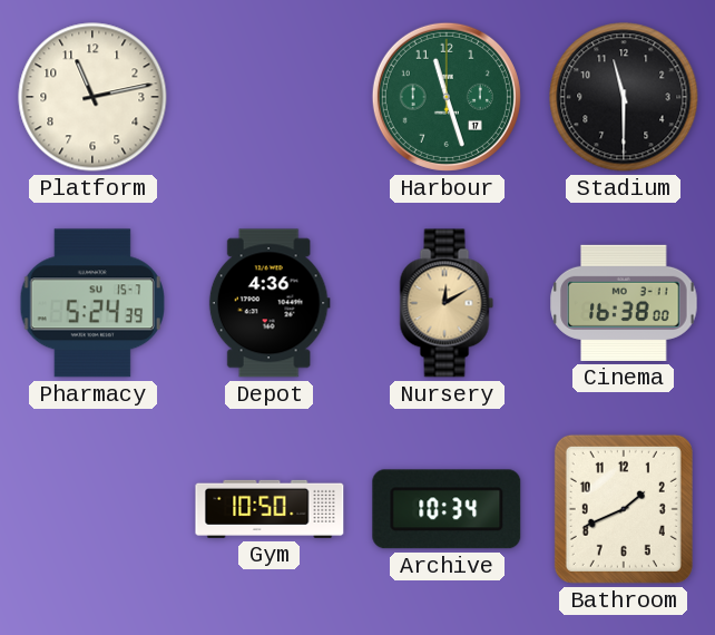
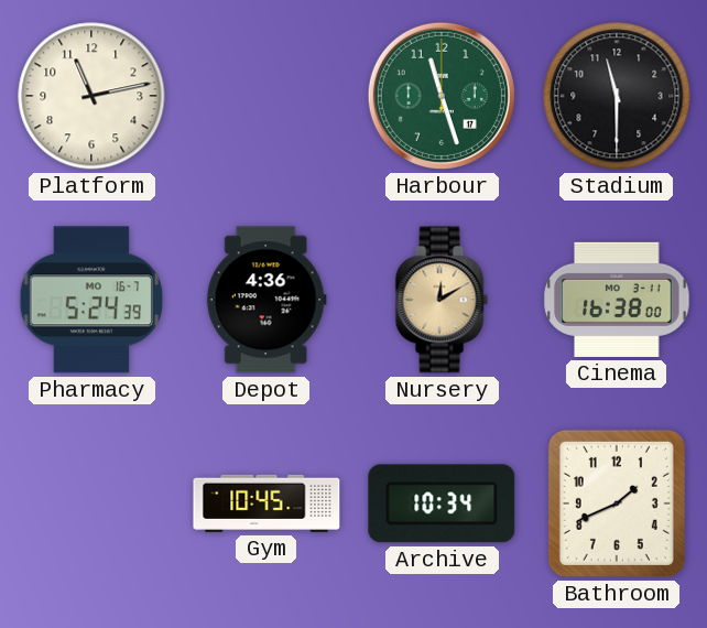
Pharmacy date: SU 15-7 -> MO 16-7 (91, 300)
Gym: 10:50 -> 10:45 (267, 504)
